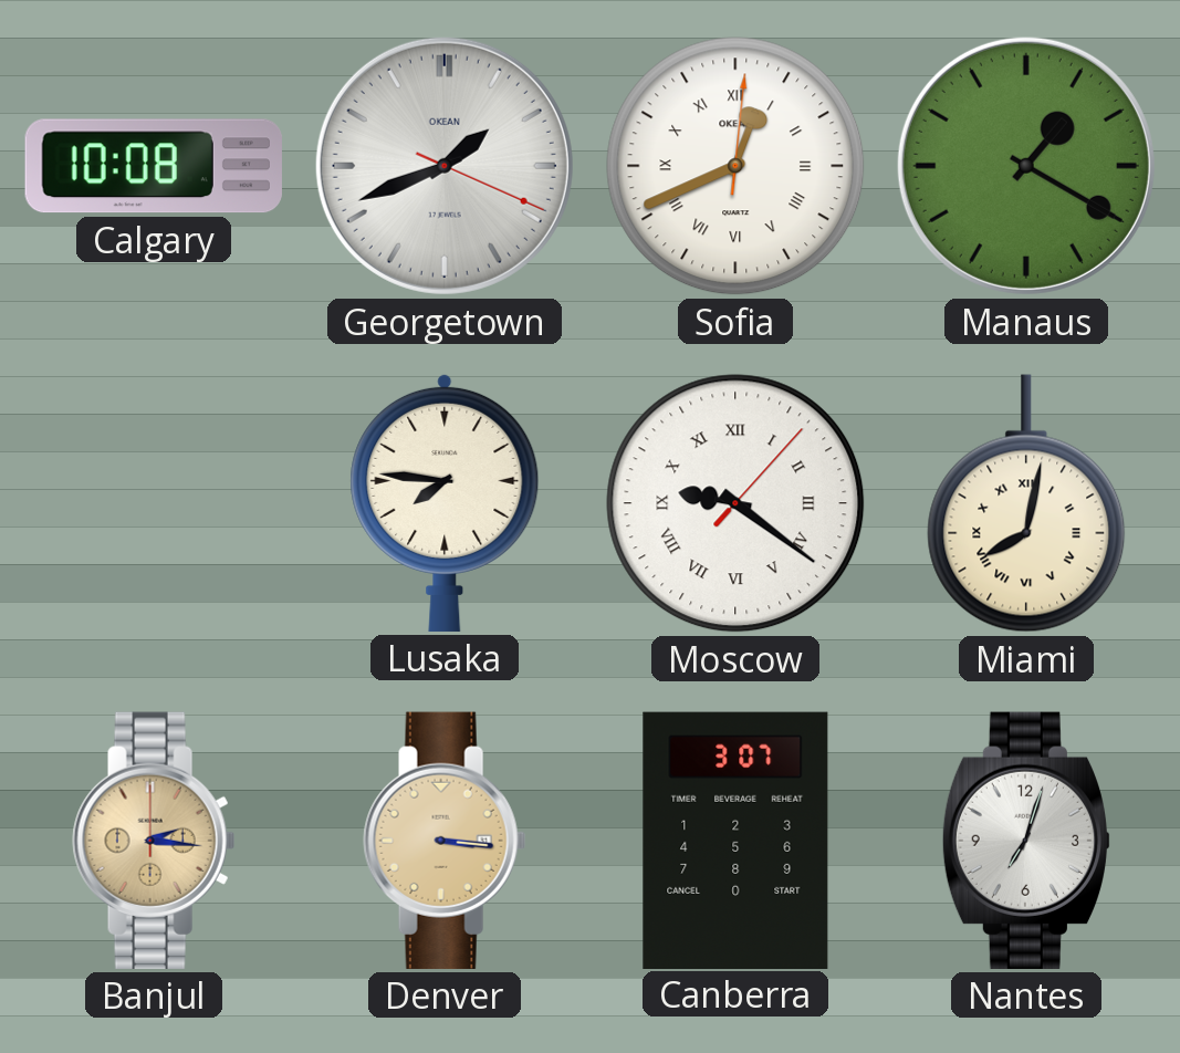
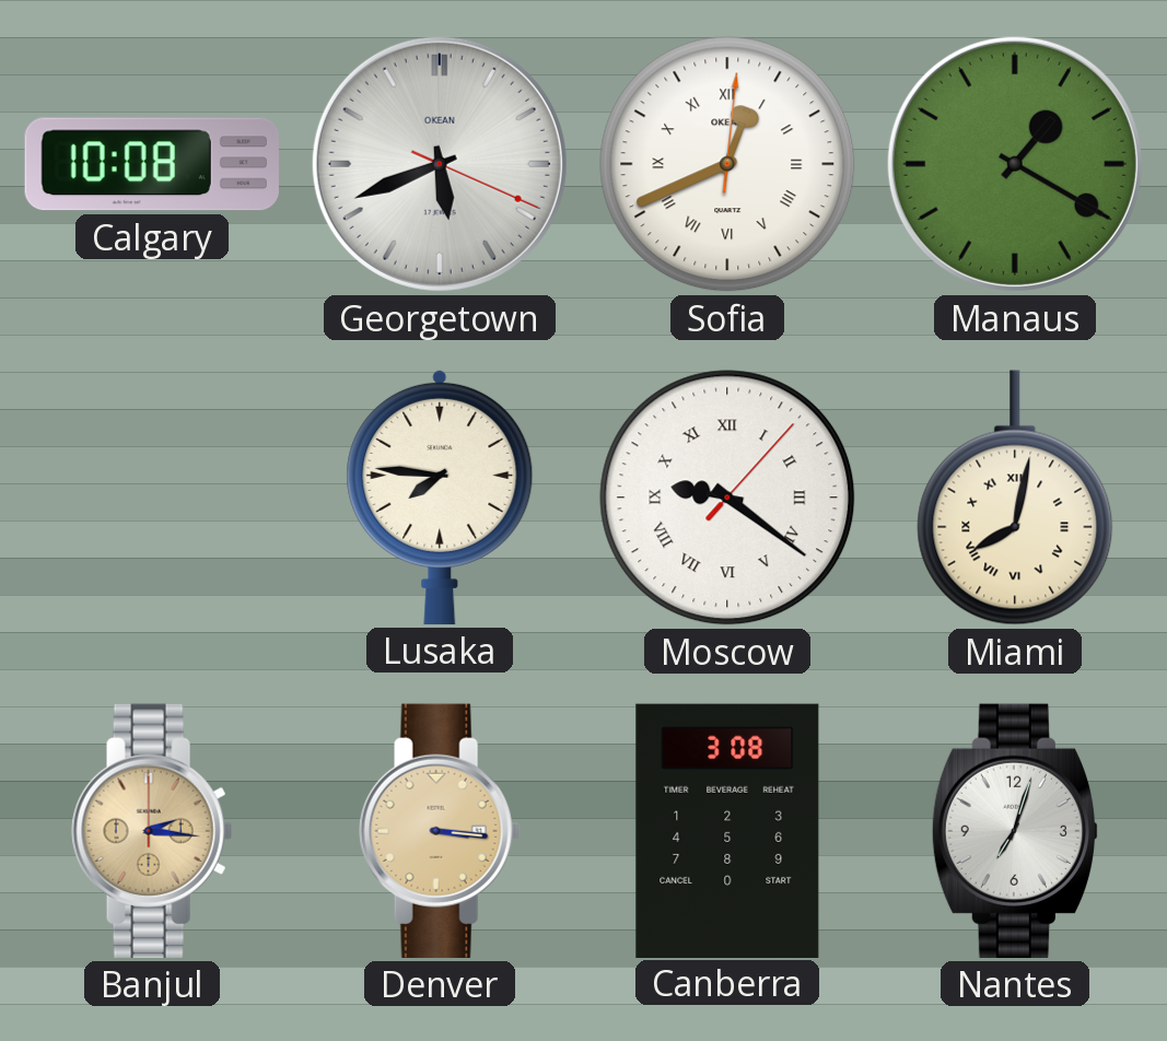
Georgetown: 1:41 -> 5:41 (440, 164)
Canberra: 3:07 -> 3:08 (727, 830)
